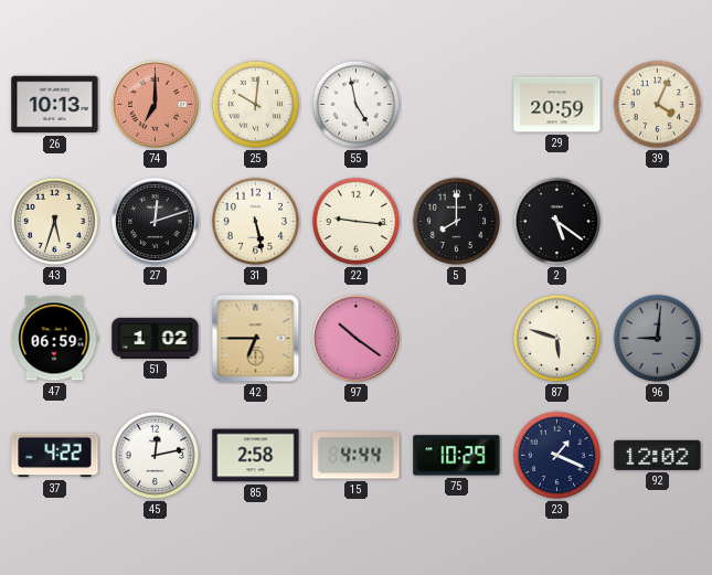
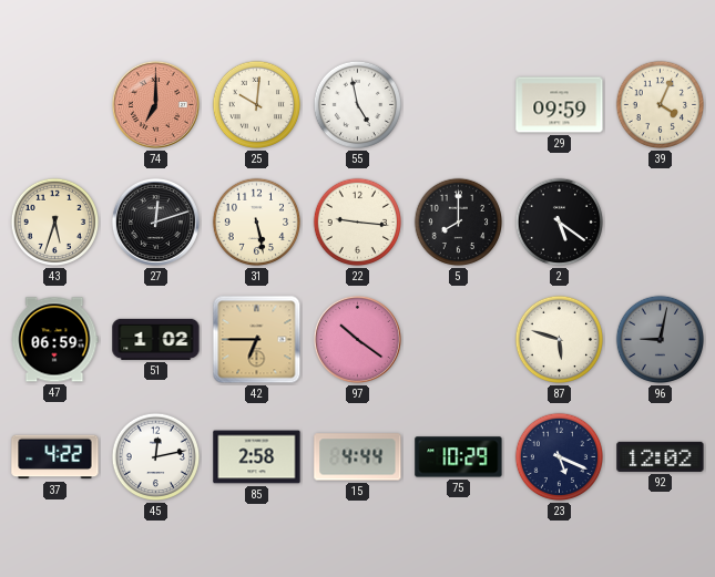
26: 10:13 -> none (55, 105)
29: 20:59 -> 09:59 (560, 105)
96: 9:01 -> 9:02 (661, 340)
23: 1:19 -> 5:19 (560, 457)
